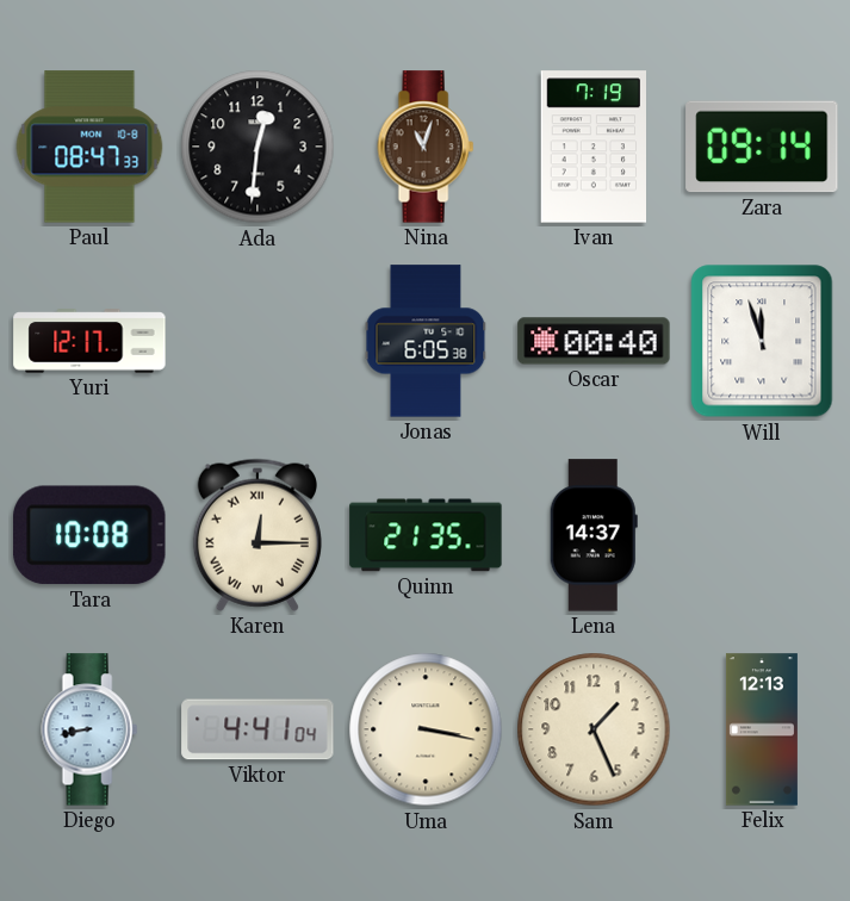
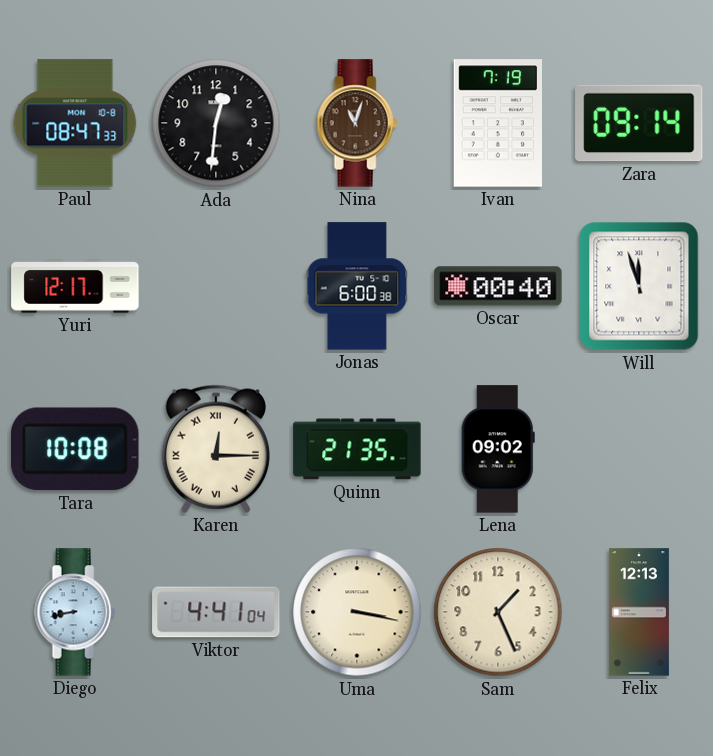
Jonas: 6:05 -> 6:00 (357, 286)
Lena: 14:37 -> 09:02 (498, 449)
